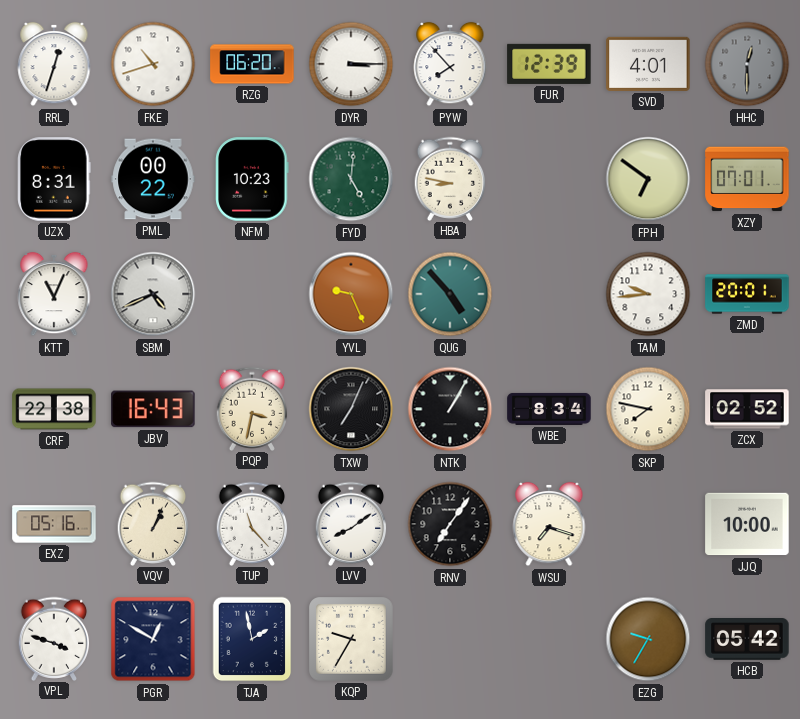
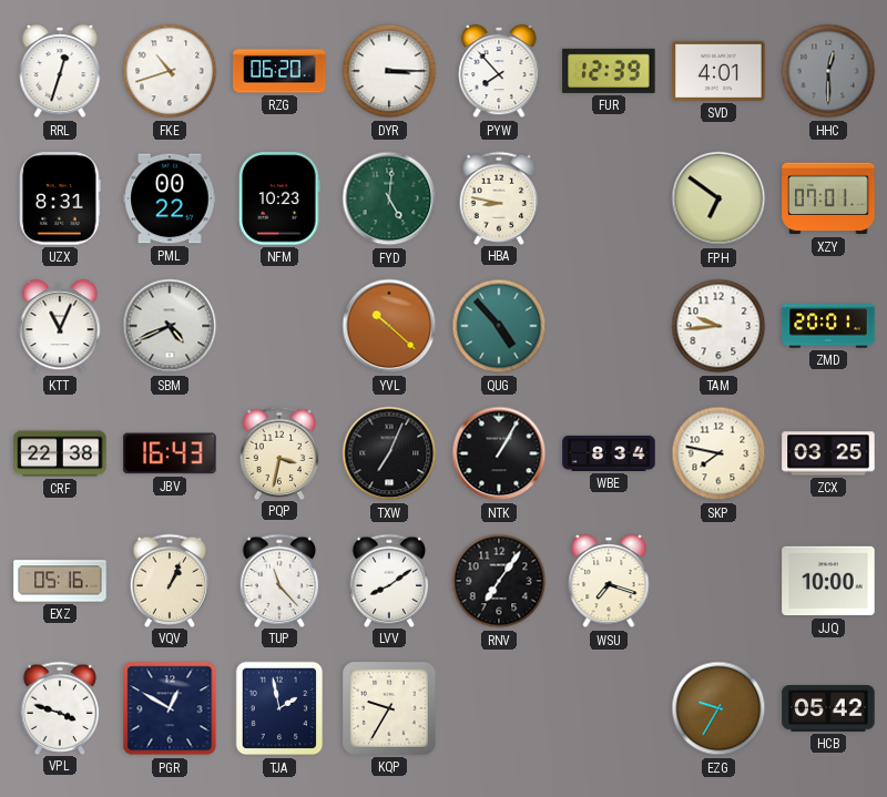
YVL: 9:26 -> 10:22 (389, 326)
ZCX: 02:52 -> 03:25 (828, 453)
